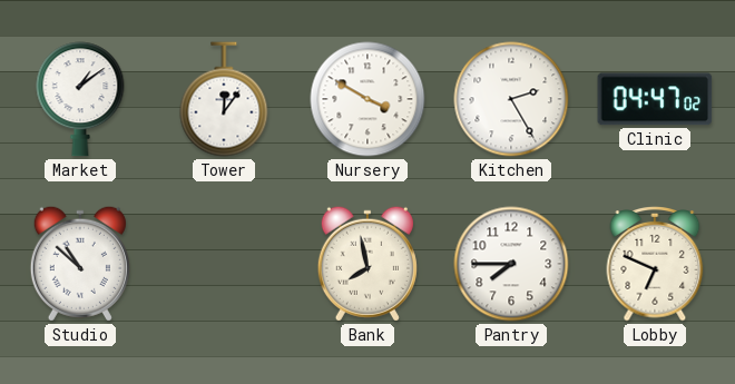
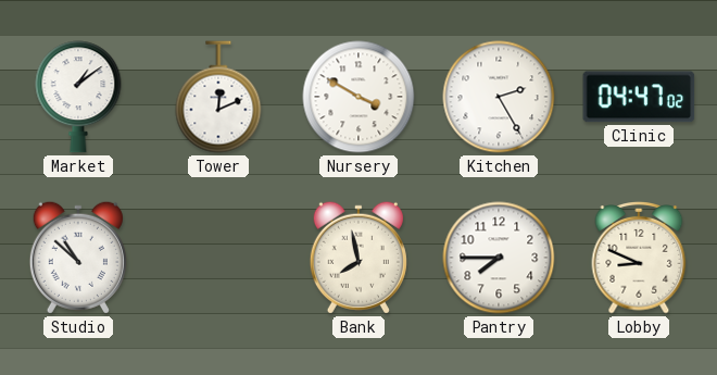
Tower: 12:06 -> 12:11 (218, 97)
Lobby: 6:49 -> 8:49 (639, 259)
